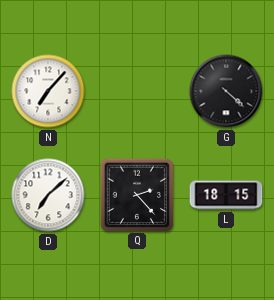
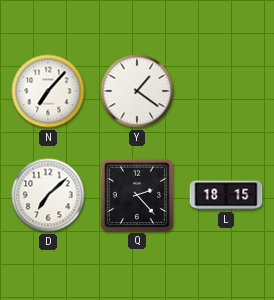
Y: none -> 1:21 (137, 91)
G: 4:22 -> none (226, 91)
